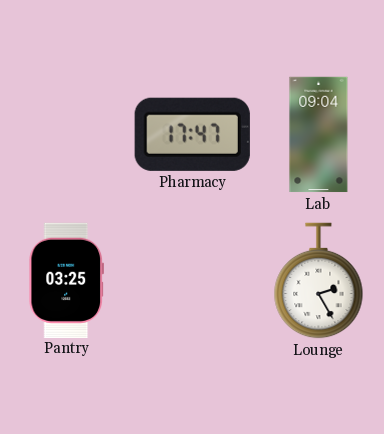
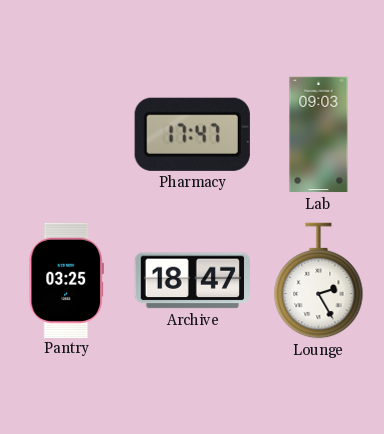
Lab: 09:04 -> 09:03 (319, 135)
Archive: none -> 18:47 (192, 281)
